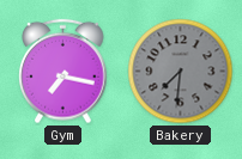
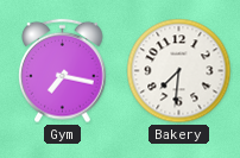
Bakery dial: grey -> white (179, 71)
